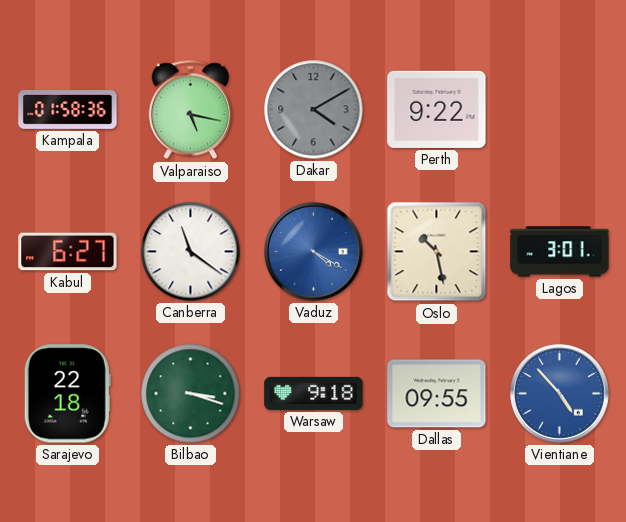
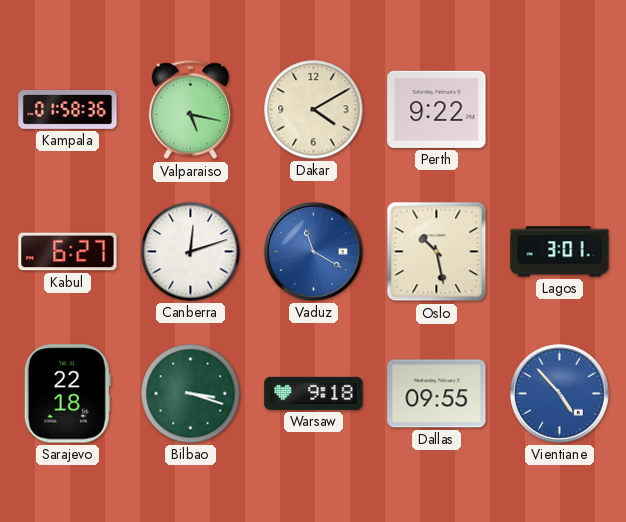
Dakar dial: grey -> cream (314, 110)
Canberra: 11:21 -> 12:12 (191, 252)
Vaduz: 4:20 -> 11:20 (314, 252)
